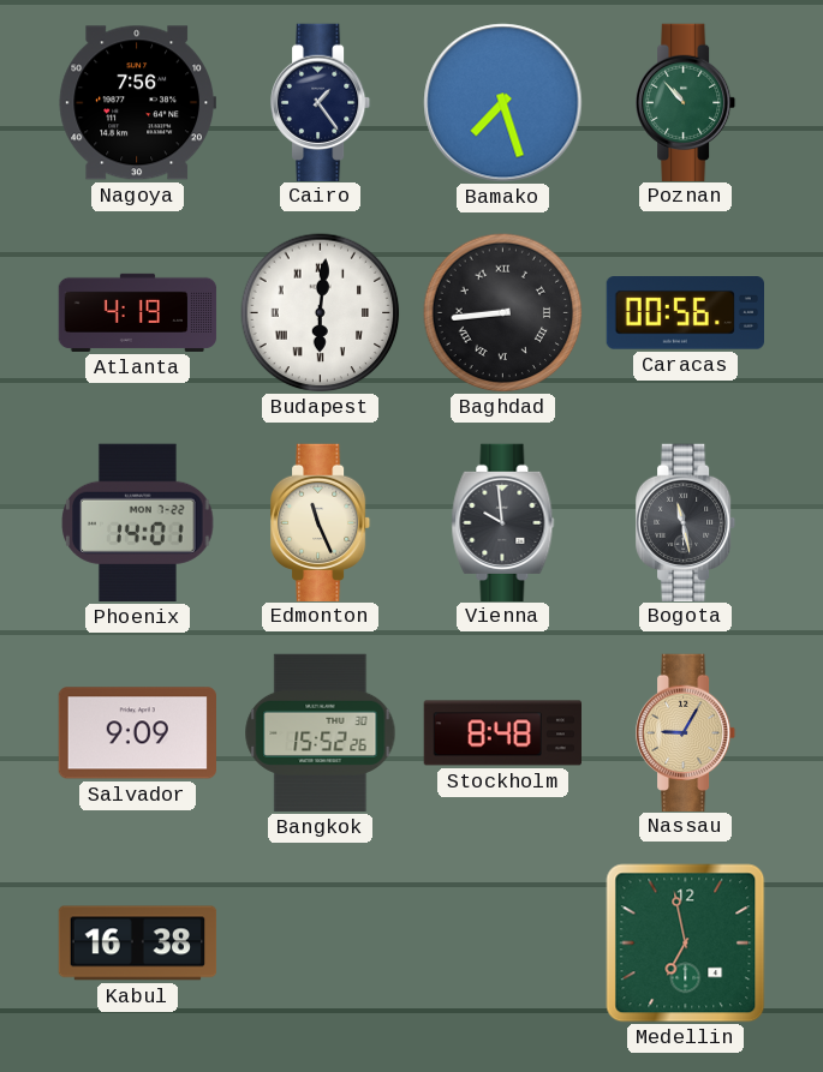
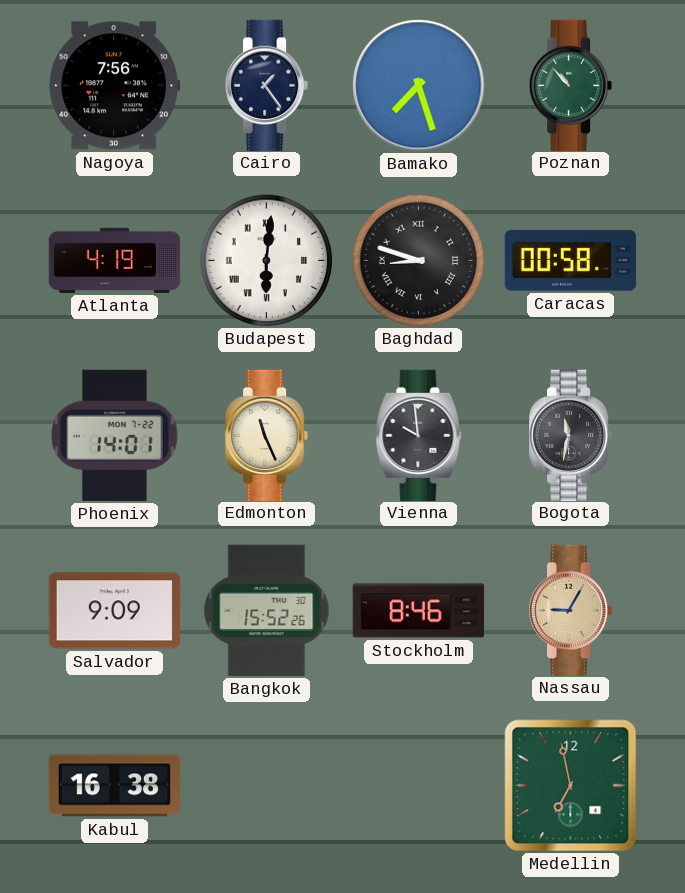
Baghdad: 8:44 -> 8:48 (419, 261)
Caracas: 00:56 -> 00:58 (570, 261)
Bogota: 11:28 -> 11:32 (572, 435)
Stockholm: 8:48 -> 8:46 (418, 611)
